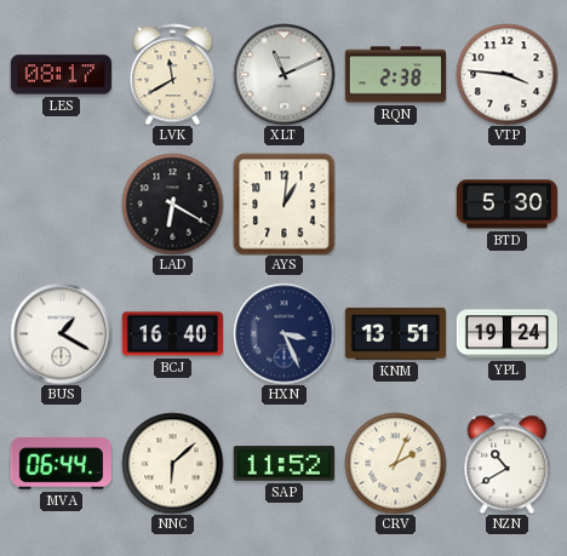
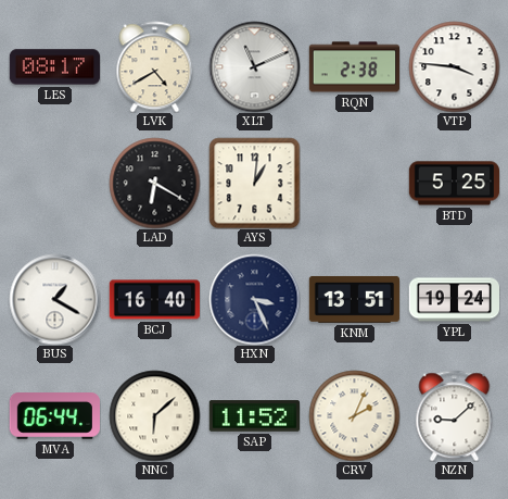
LVK: 11:40 -> 4:40 (155, 66)
BTD: 5:30 -> 5:25 (454, 184)
NZN: 10:40 -> 9:08 (455, 415)
